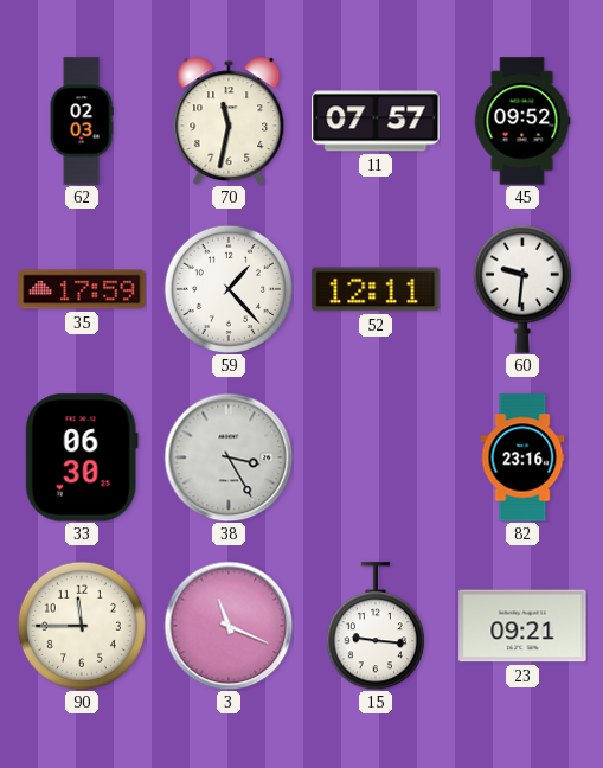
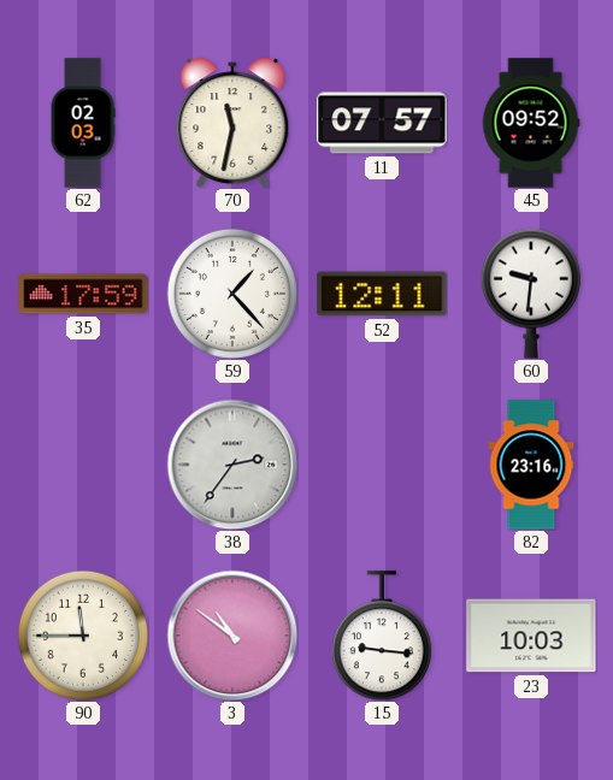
33: 06:30 -> none (82, 457)
38: 3:25 -> 2:36 (232, 465)
3: 11:19 -> 10:51 (232, 636)
23: 09:21 -> 10:03 (531, 636)
